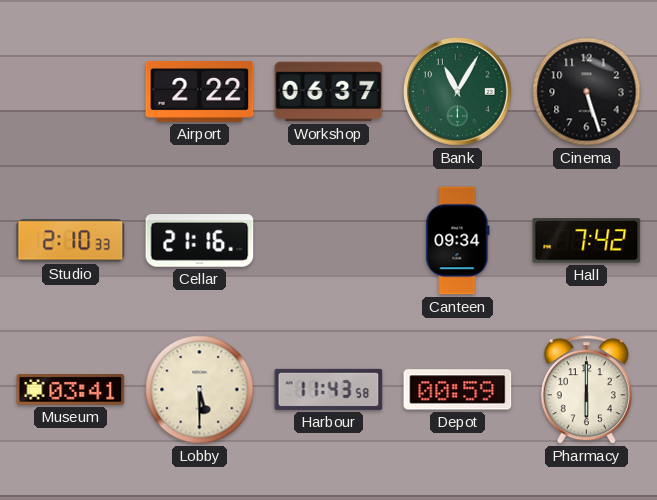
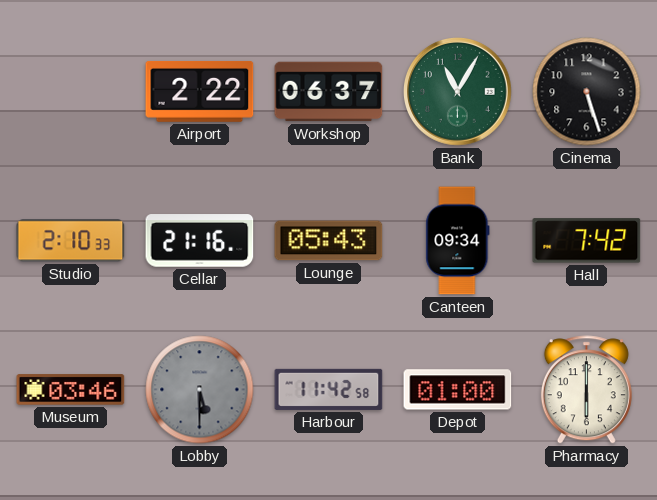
Lounge: none -> 05:43 (329, 241)
Museum: 03:41 -> 03:46 (71, 390)
Lobby dial: cream -> grey (200, 390)
Harbour: 11:43 -> 11:42 (329, 389)
Depot: 00:59 -> 01:00 (458, 390)
